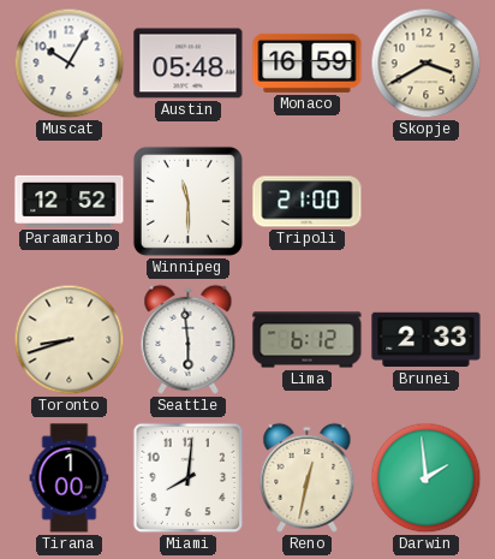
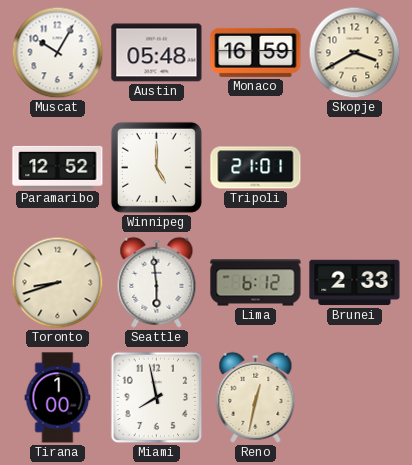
Winnipeg: 11:30 -> 5:00 (156, 167)
Tripoli: 21:00 -> 21:01 (256, 168)
Miami: 8:01 -> 7:58 (157, 398)
Darwin: 1:59 -> none (427, 478)
